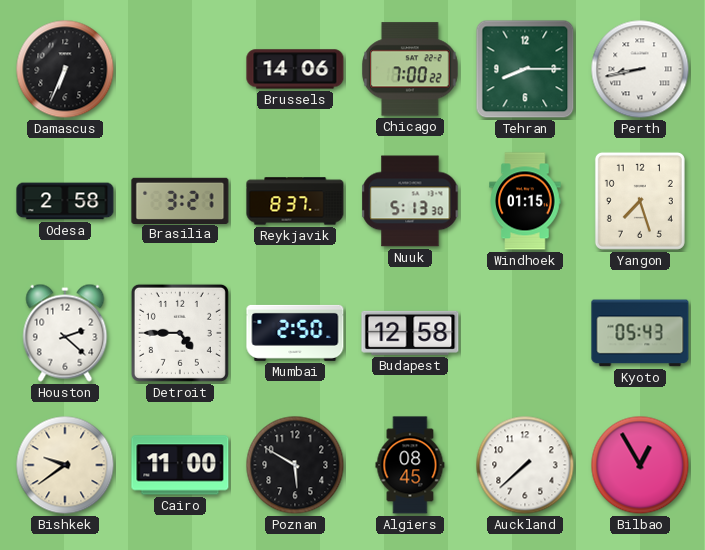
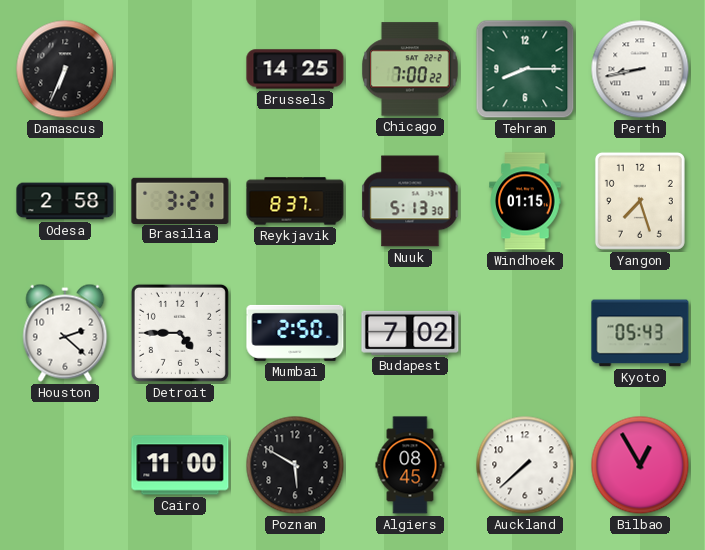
Brussels: 14:06 -> 14:25 (295, 69)
Budapest: 12:58 -> 7:02 (410, 333)
Bishkek: 9:39 -> none (65, 465)
